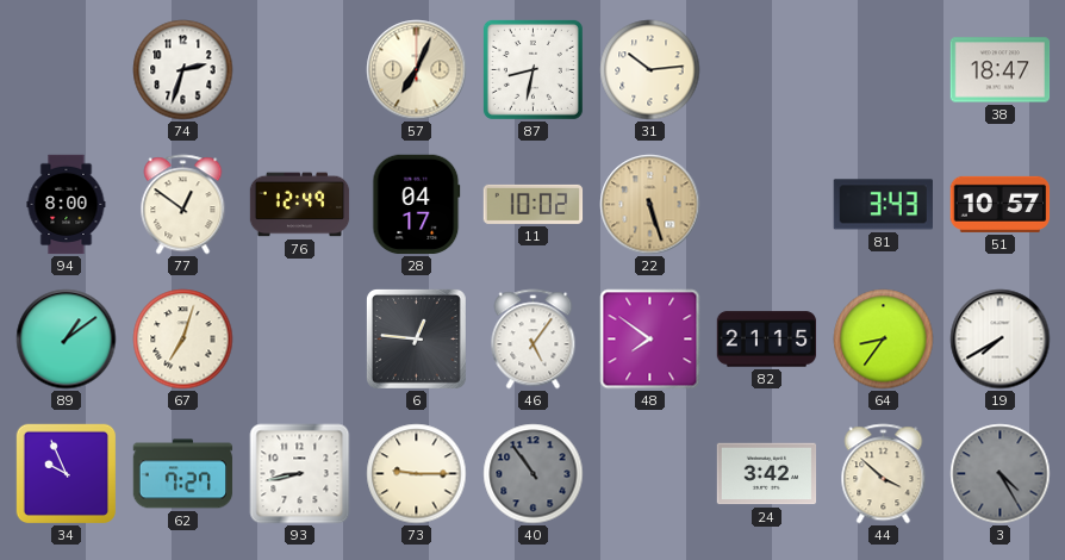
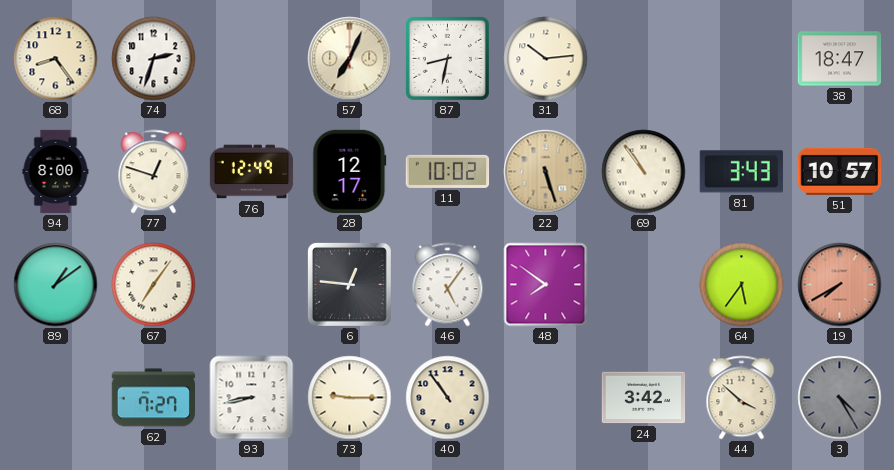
68: none -> 8:24 (56, 59)
77: 12:51 -> 12:48 (154, 172)
28: 04:17 -> 12:17 (350, 172)
69: none -> 10:54 (644, 172)
67: 7:03 -> 7:06 (154, 285)
82: 21:15 -> none (767, 340)
64: 8:36 -> 5:36 (742, 285)
19 dial: white -> salmon (840, 285)
34: 9:56 -> none (66, 473)
40 dial: grey -> cream (448, 398)
